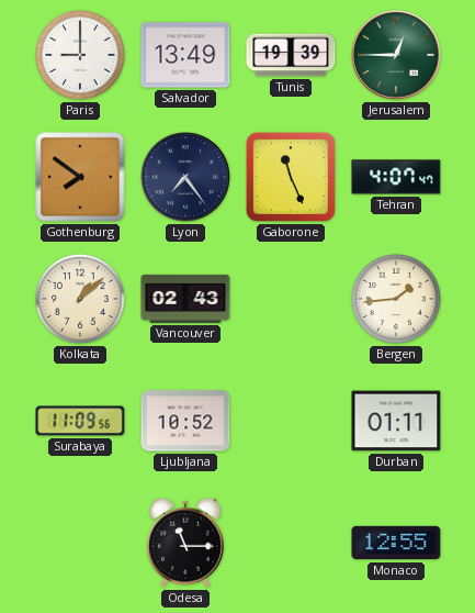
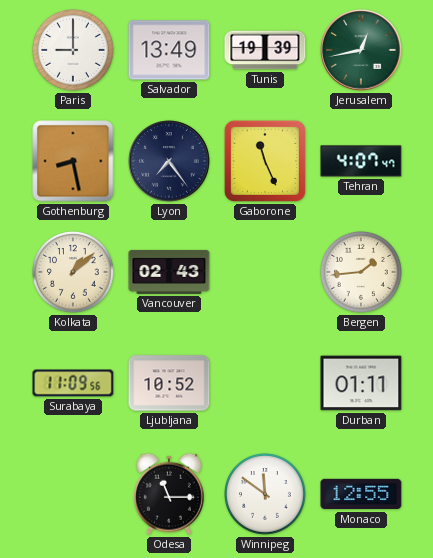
Jerusalem: 12:45 -> 12:43 (361, 50)
Gothenburg: 7:51 -> 8:28 (73, 161)
Winnipeg: none -> 11:51 (266, 495)
